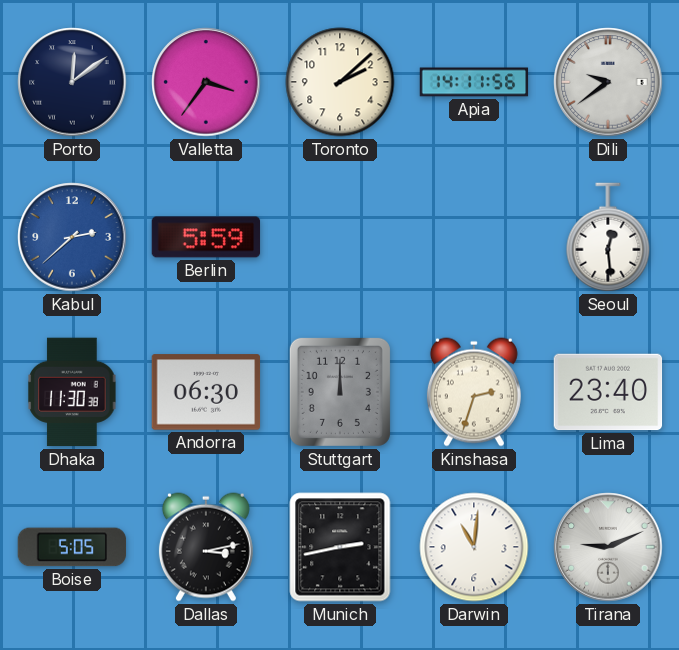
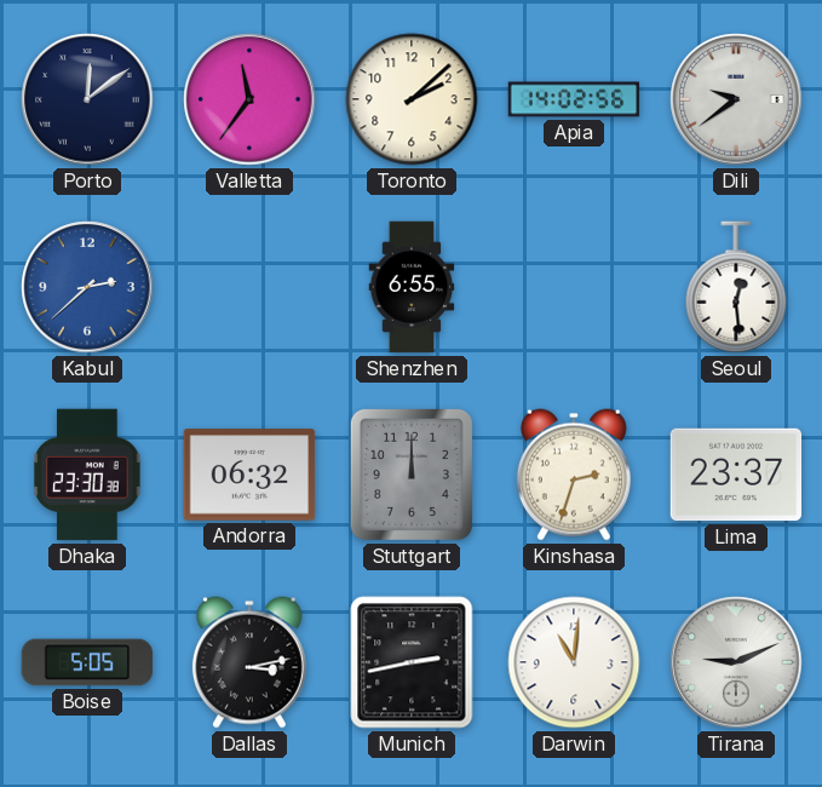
Valletta: 3:36 -> 11:36 (249, 99)
Apia: 14:11 -> 14:02 (574, 99)
Berlin: 5:59 -> none (206, 237)
Shenzhen: none -> 6:55 (412, 287)
Dhaka: 11:30 -> 23:30 (87, 475)
Andorra: 06:30 -> 06:32 (249, 475)
Lima: 23:40 -> 23:37 (736, 475)
